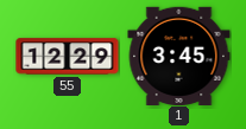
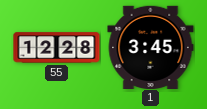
55: 12:29 -> 12:28 (57, 48)
